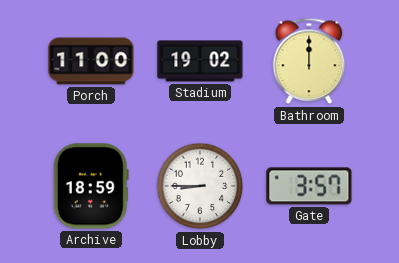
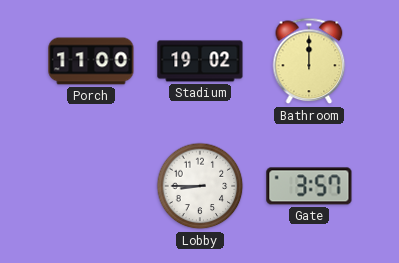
Archive: 18:59 -> none (91, 186)
